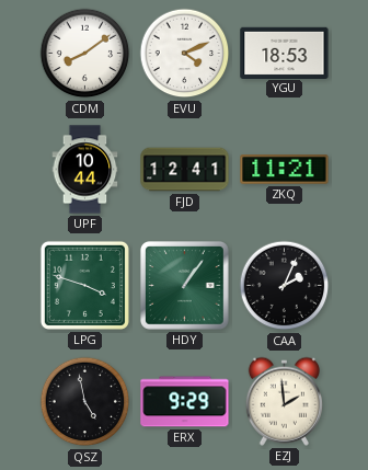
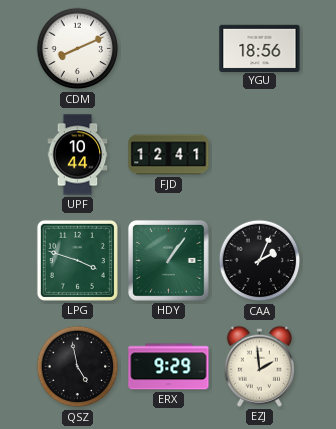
CDM: 8:09 -> 8:11 (78, 49)
EVU: 4:11 -> none (185, 54)
YGU: 18:53 -> 18:56 (260, 48)
ZKQ: 11:21 -> none (285, 170)
